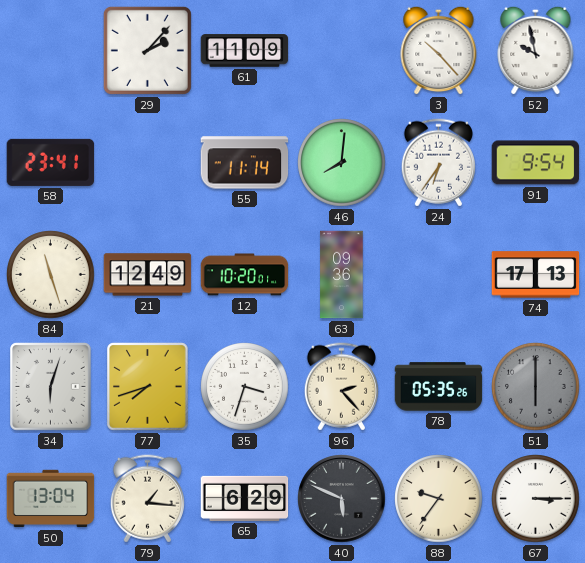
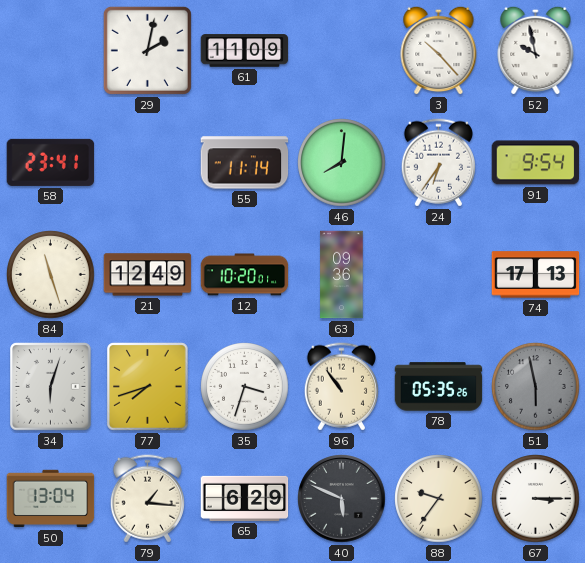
29: 2:07 -> 2:02 (147, 50)
96: 2:23 -> 10:54 (341, 387)
51: 6:00 -> 5:58 (536, 387)
